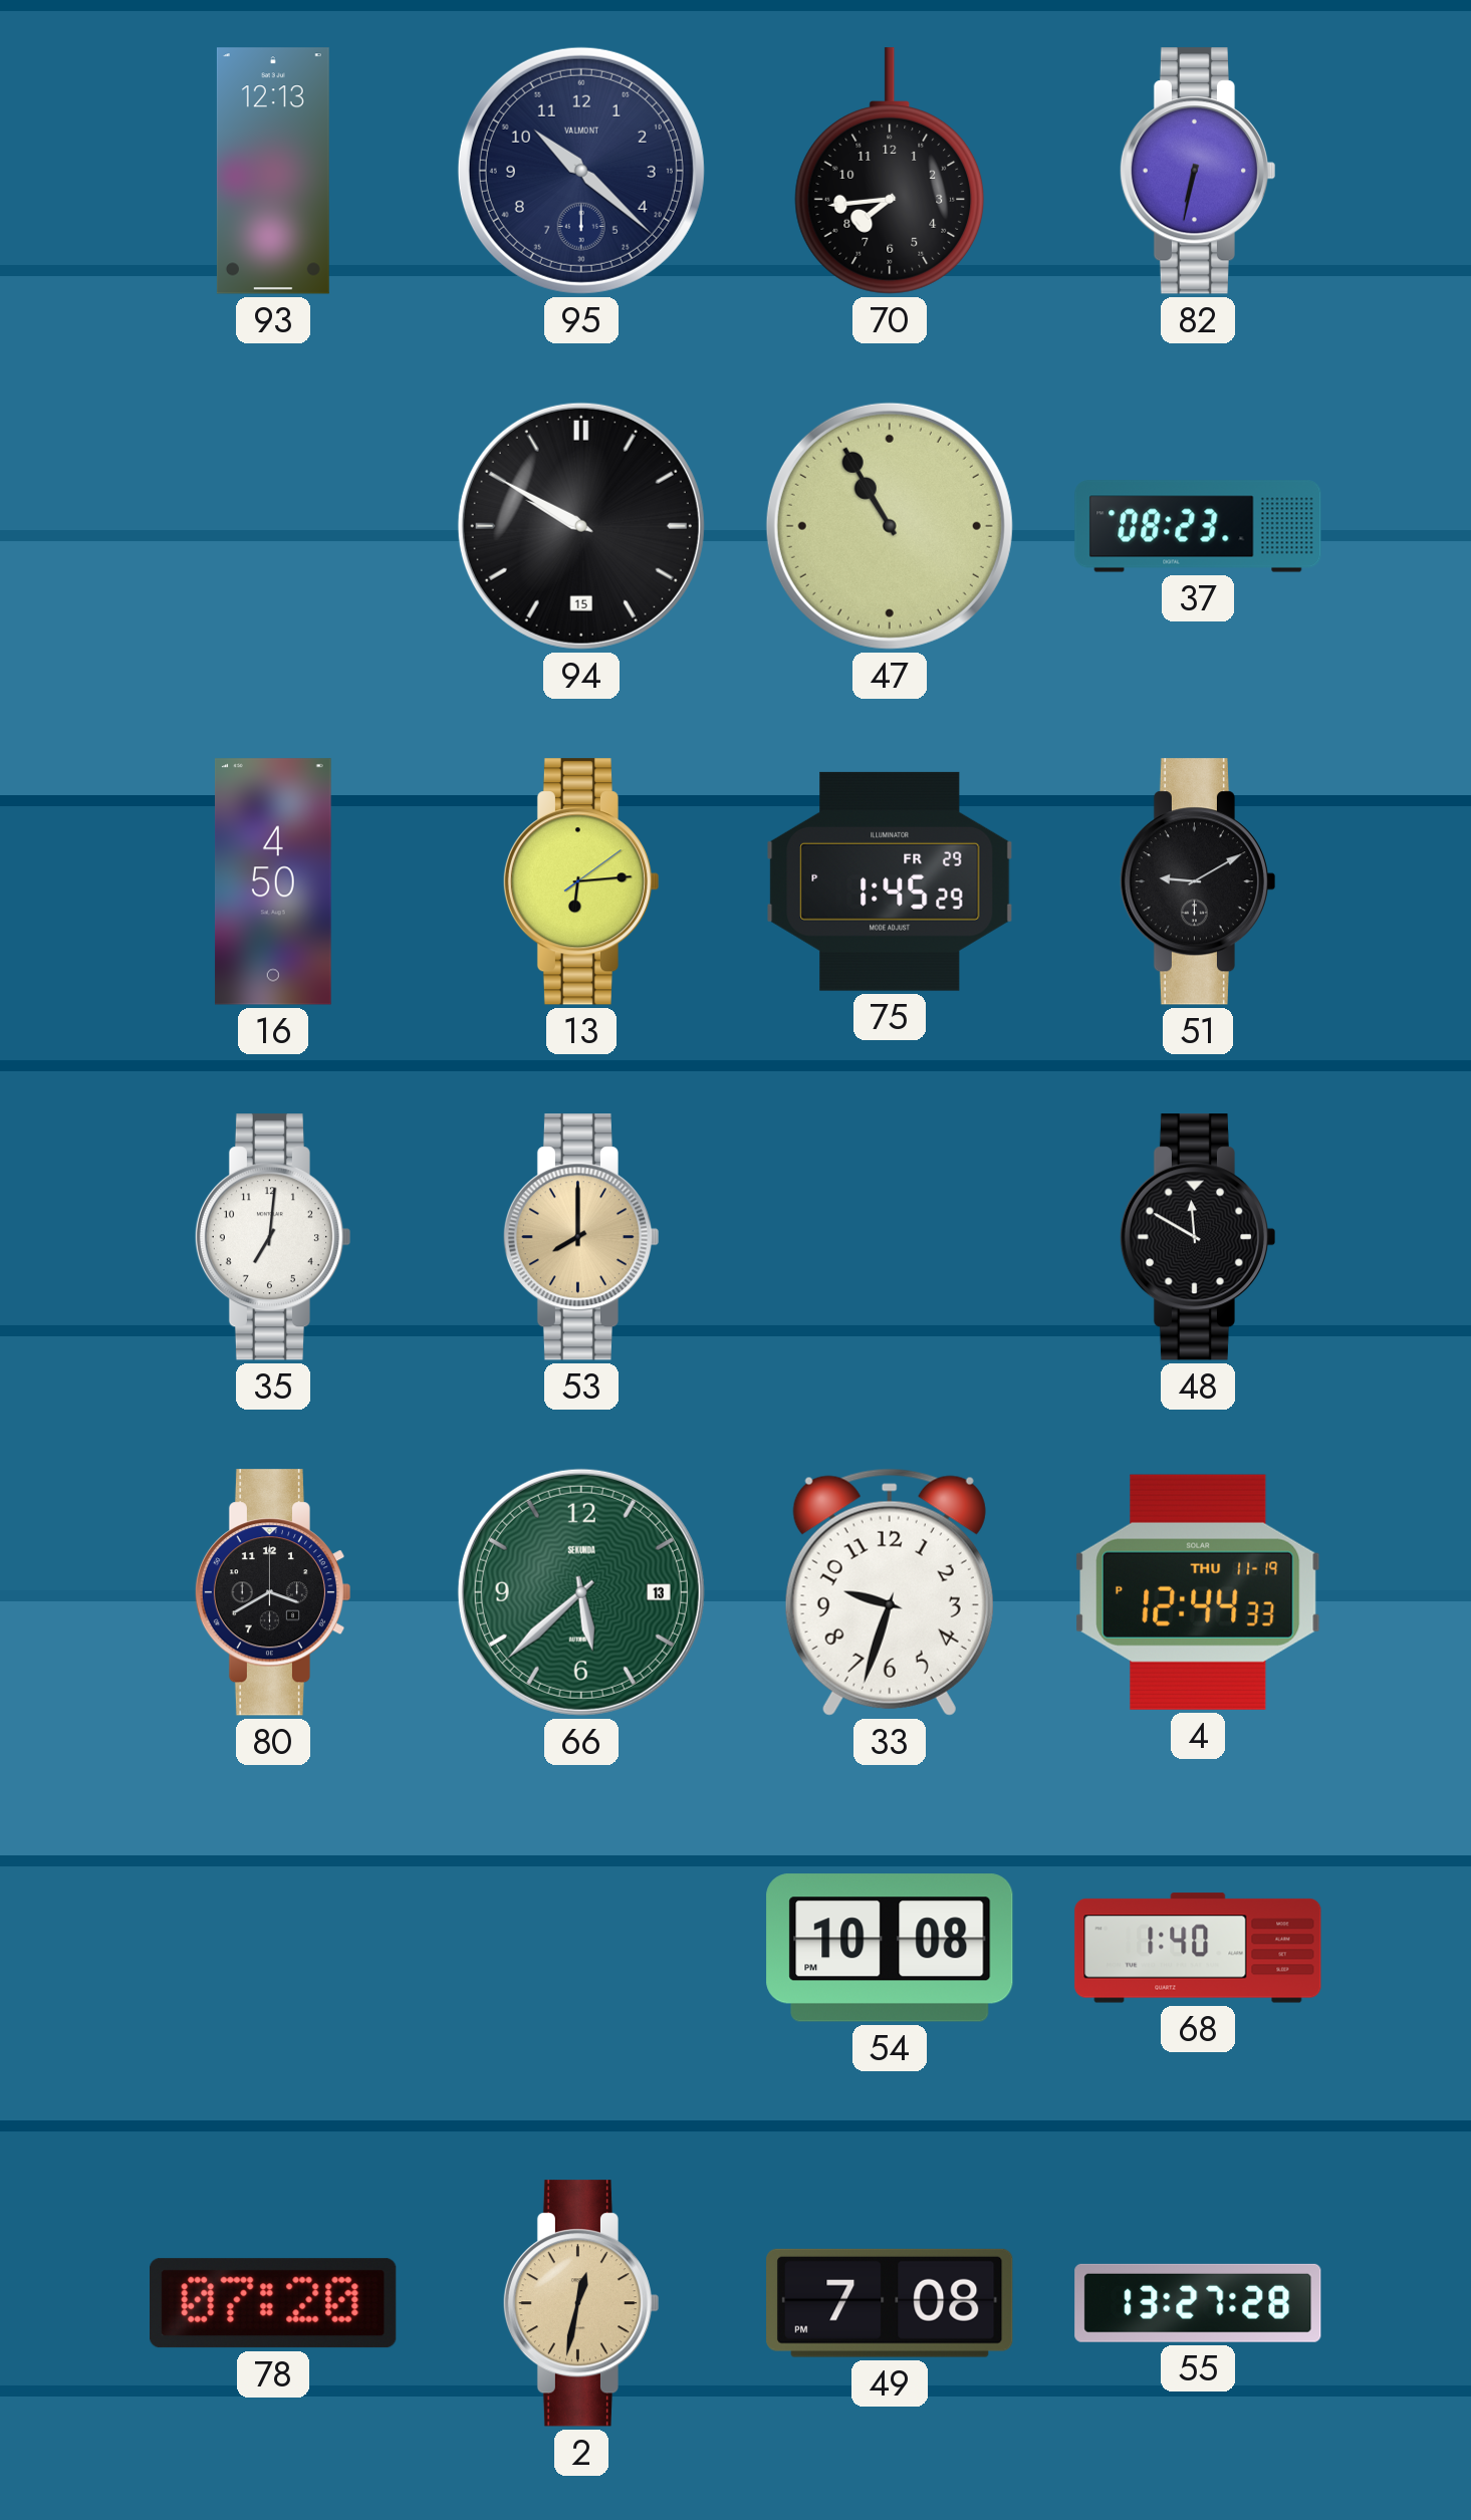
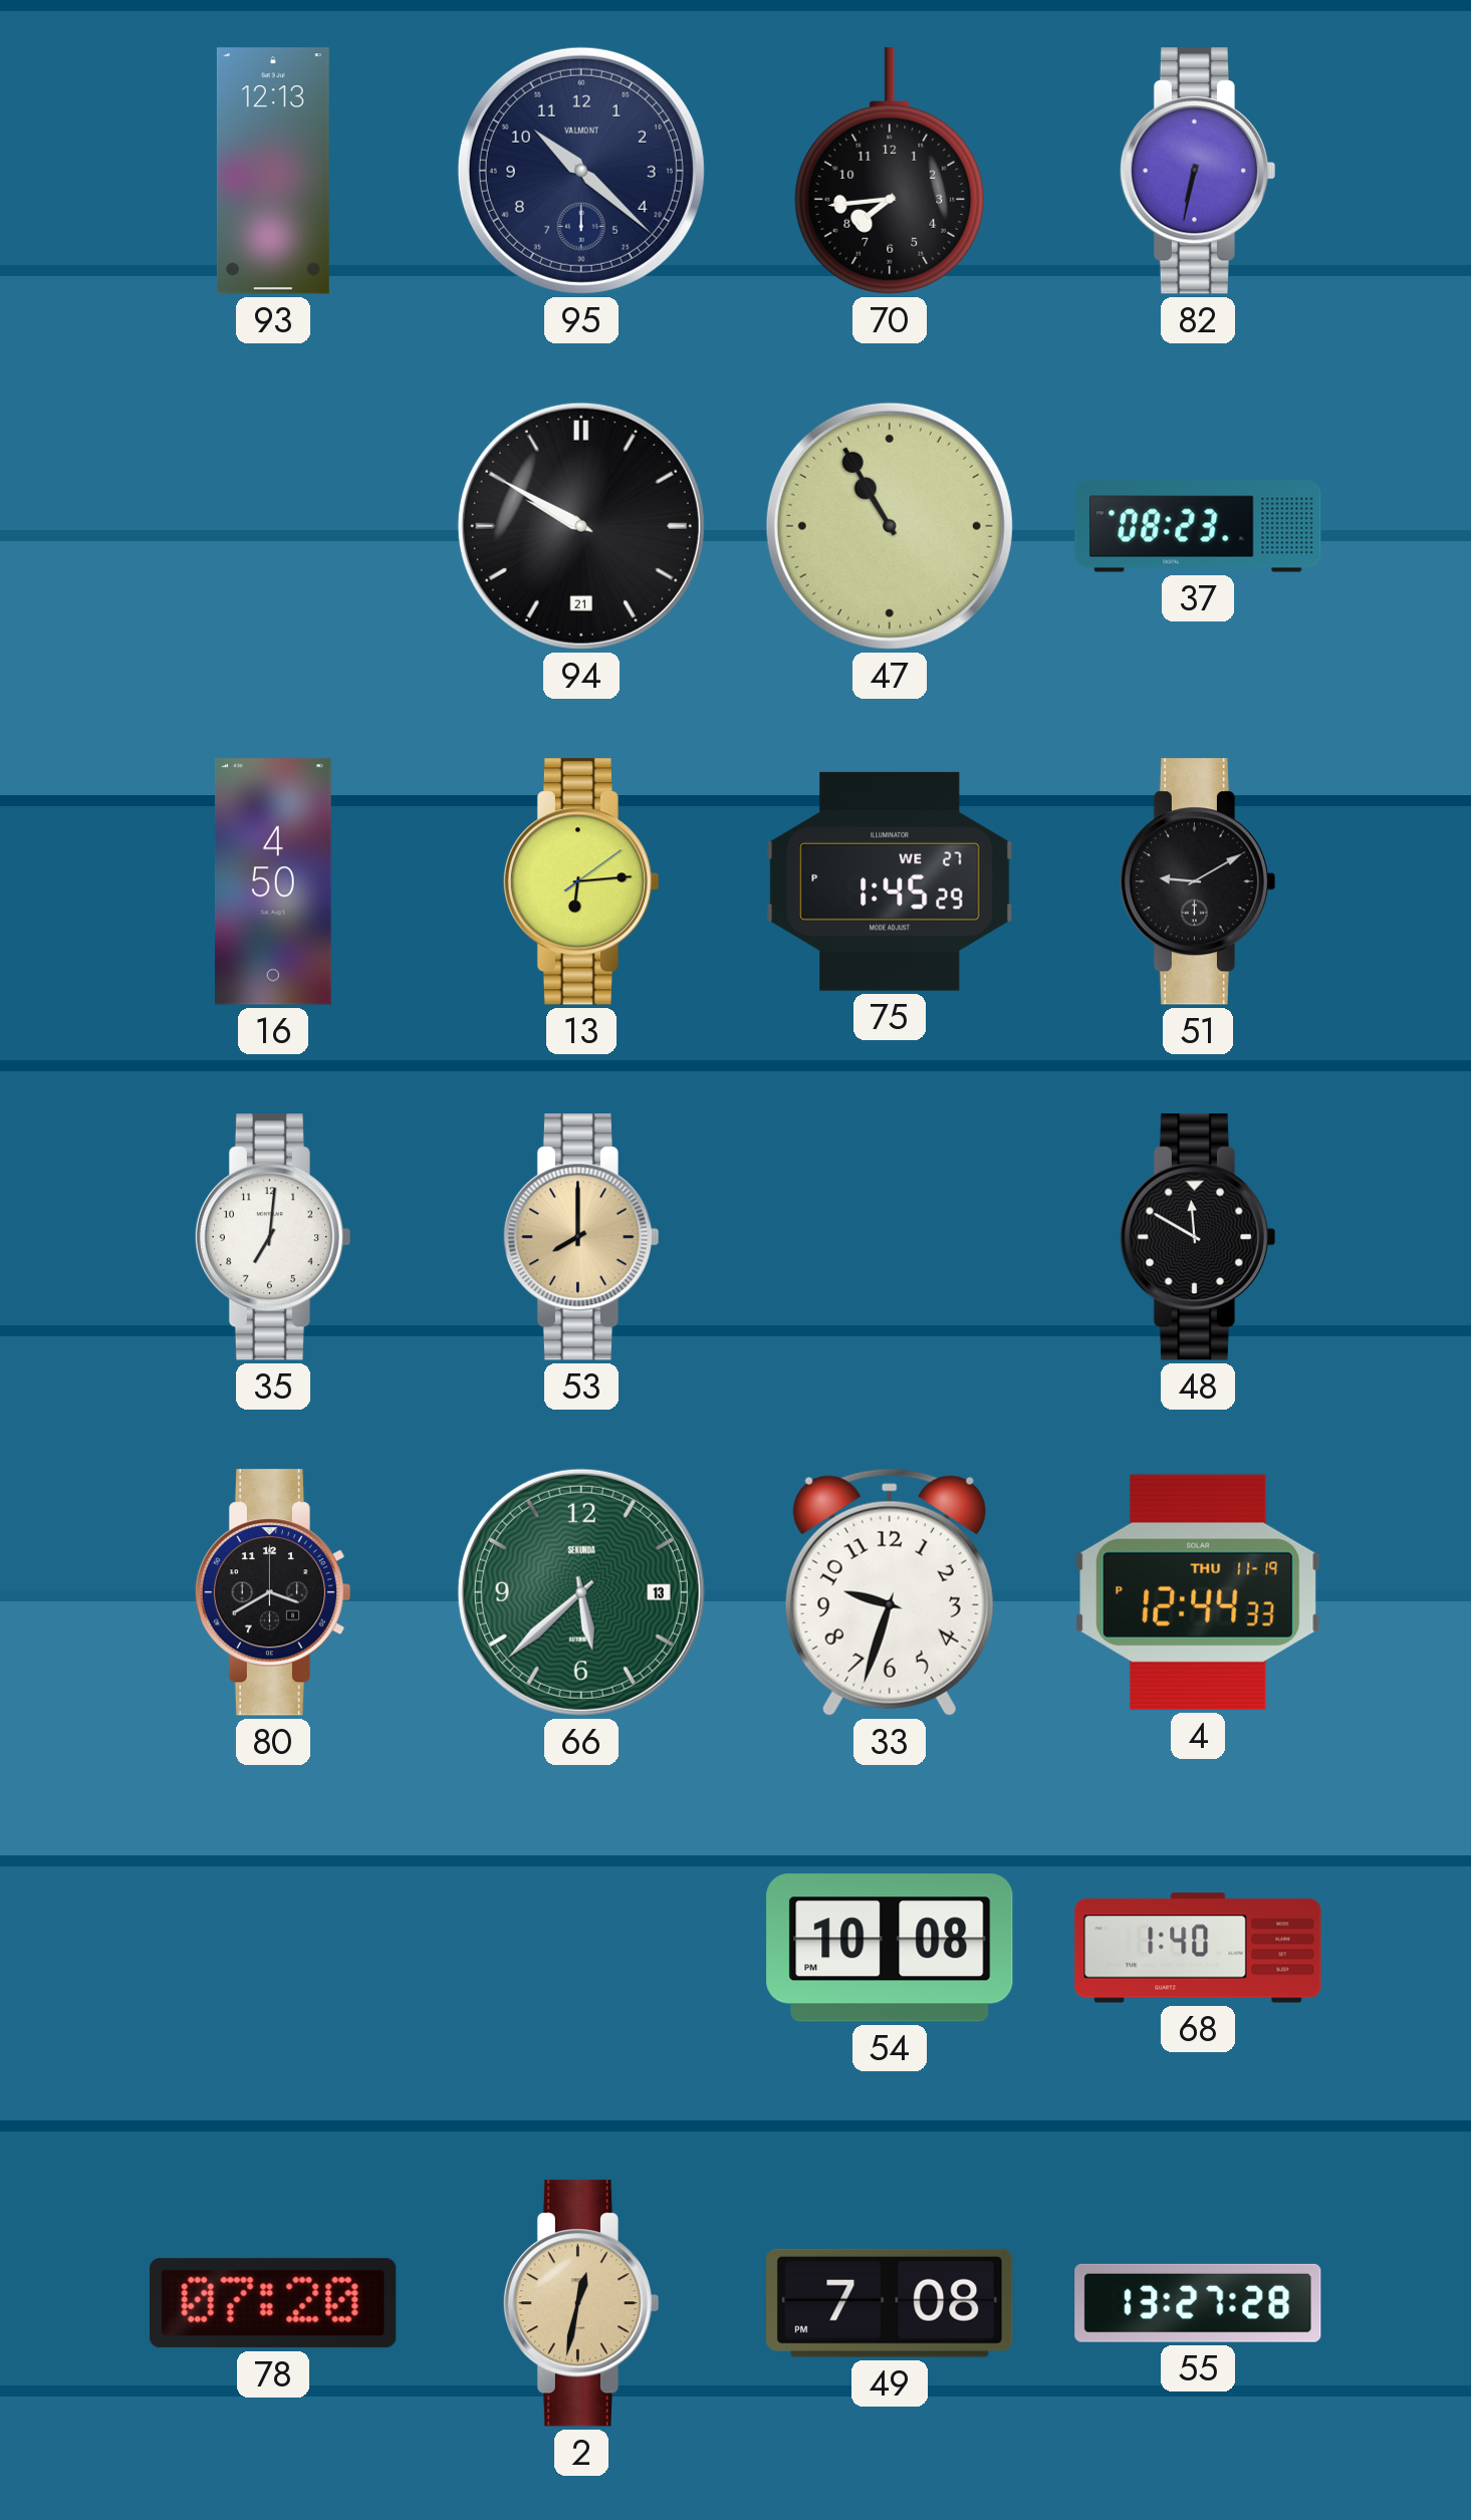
94 date: 15 -> 21 (581, 526)
75 date: FR 29 -> WE 27 (890, 881)
